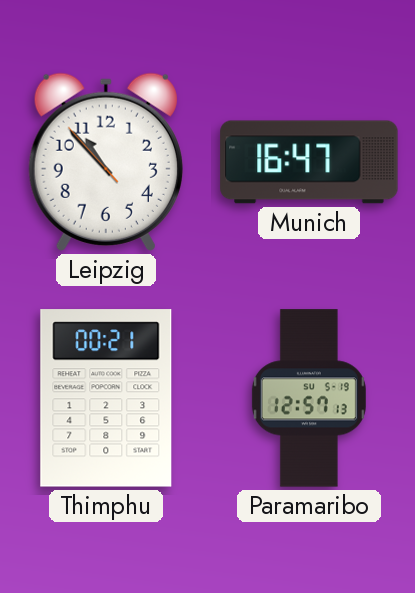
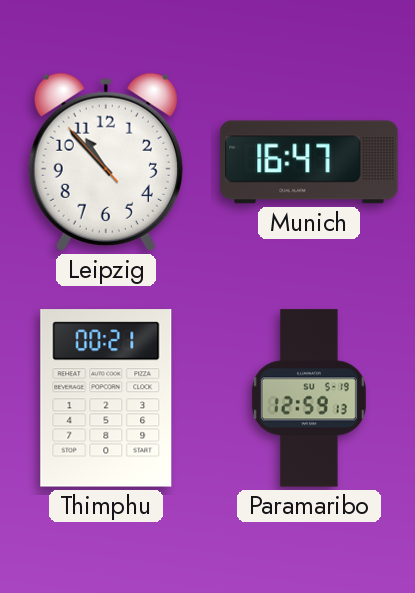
Paramaribo: 12:57 -> 12:59 (309, 398)
